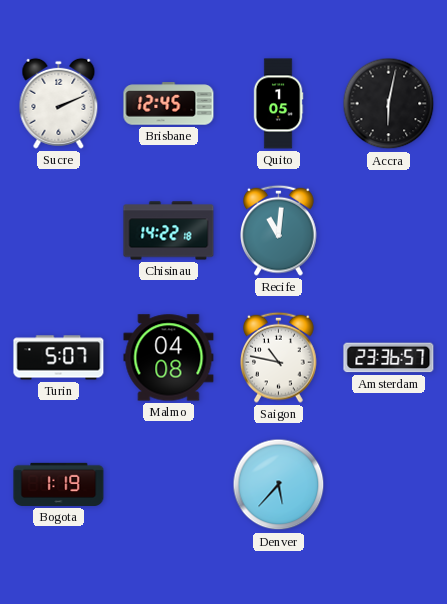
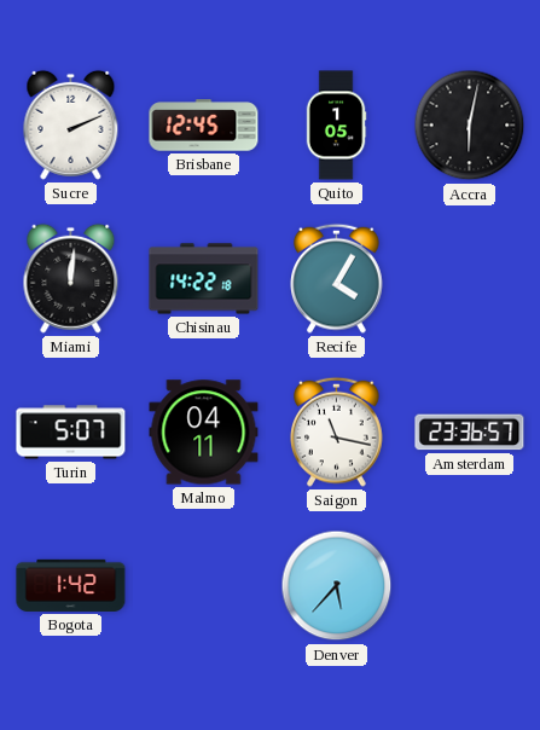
Miami: none -> 12:01 (71, 278)
Recife: 11:01 -> 4:05 (337, 278)
Malmo: 04:08 -> 04:11 (204, 433)
Saigon: 10:47 -> 11:17 (337, 431)
Bogota: 1:19 -> 1:42 (71, 585)
